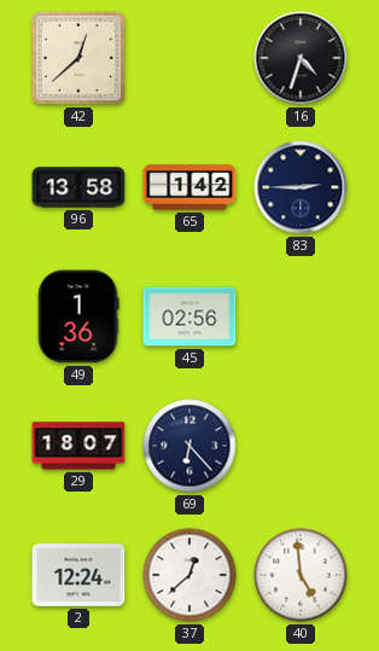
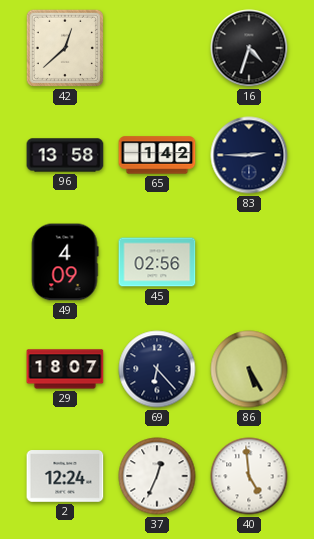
49: 1:36 -> 4:09 (65, 262)
86: none -> 5:25 (249, 369)
37: 12:38 -> 12:34 (157, 476)
